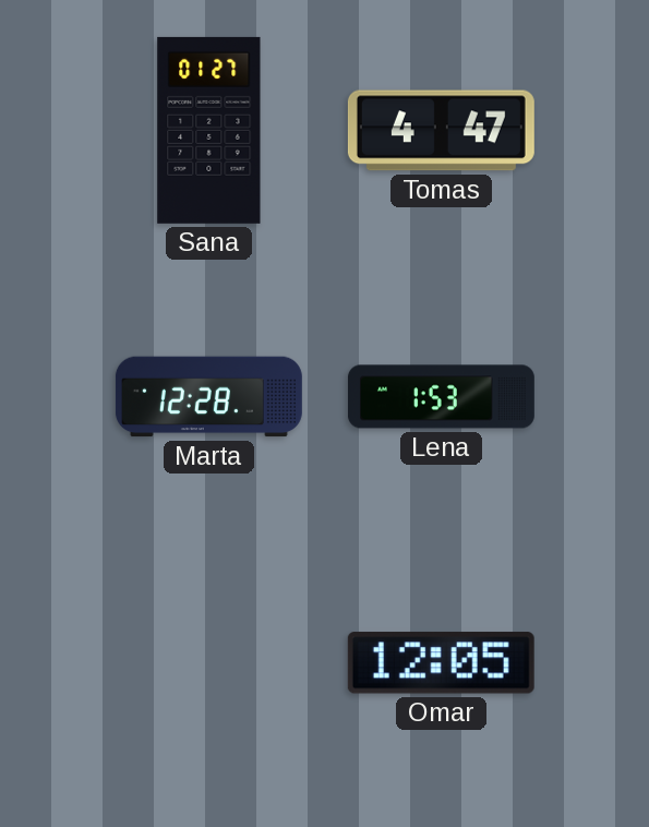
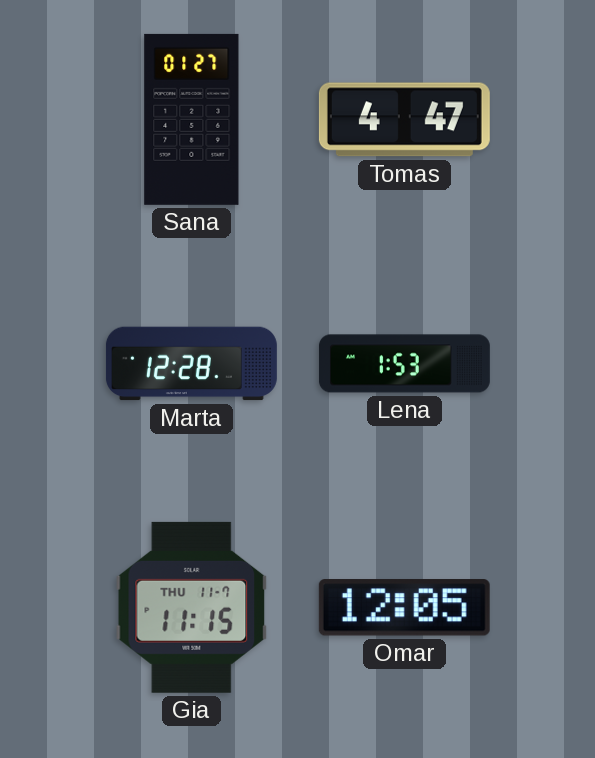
Gia: none -> 11:15 (192, 607)
